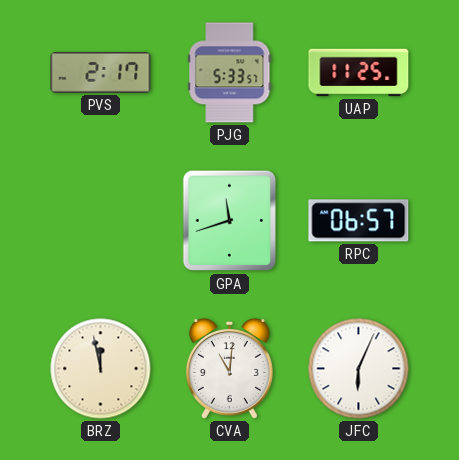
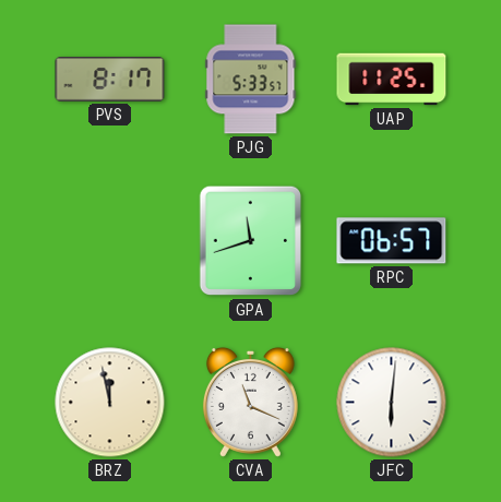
PVS: 2:17 -> 8:17 (110, 80)
CVA: 11:01 -> 11:19 (250, 403)
JFC: 6:04 -> 6:01 (392, 403)
